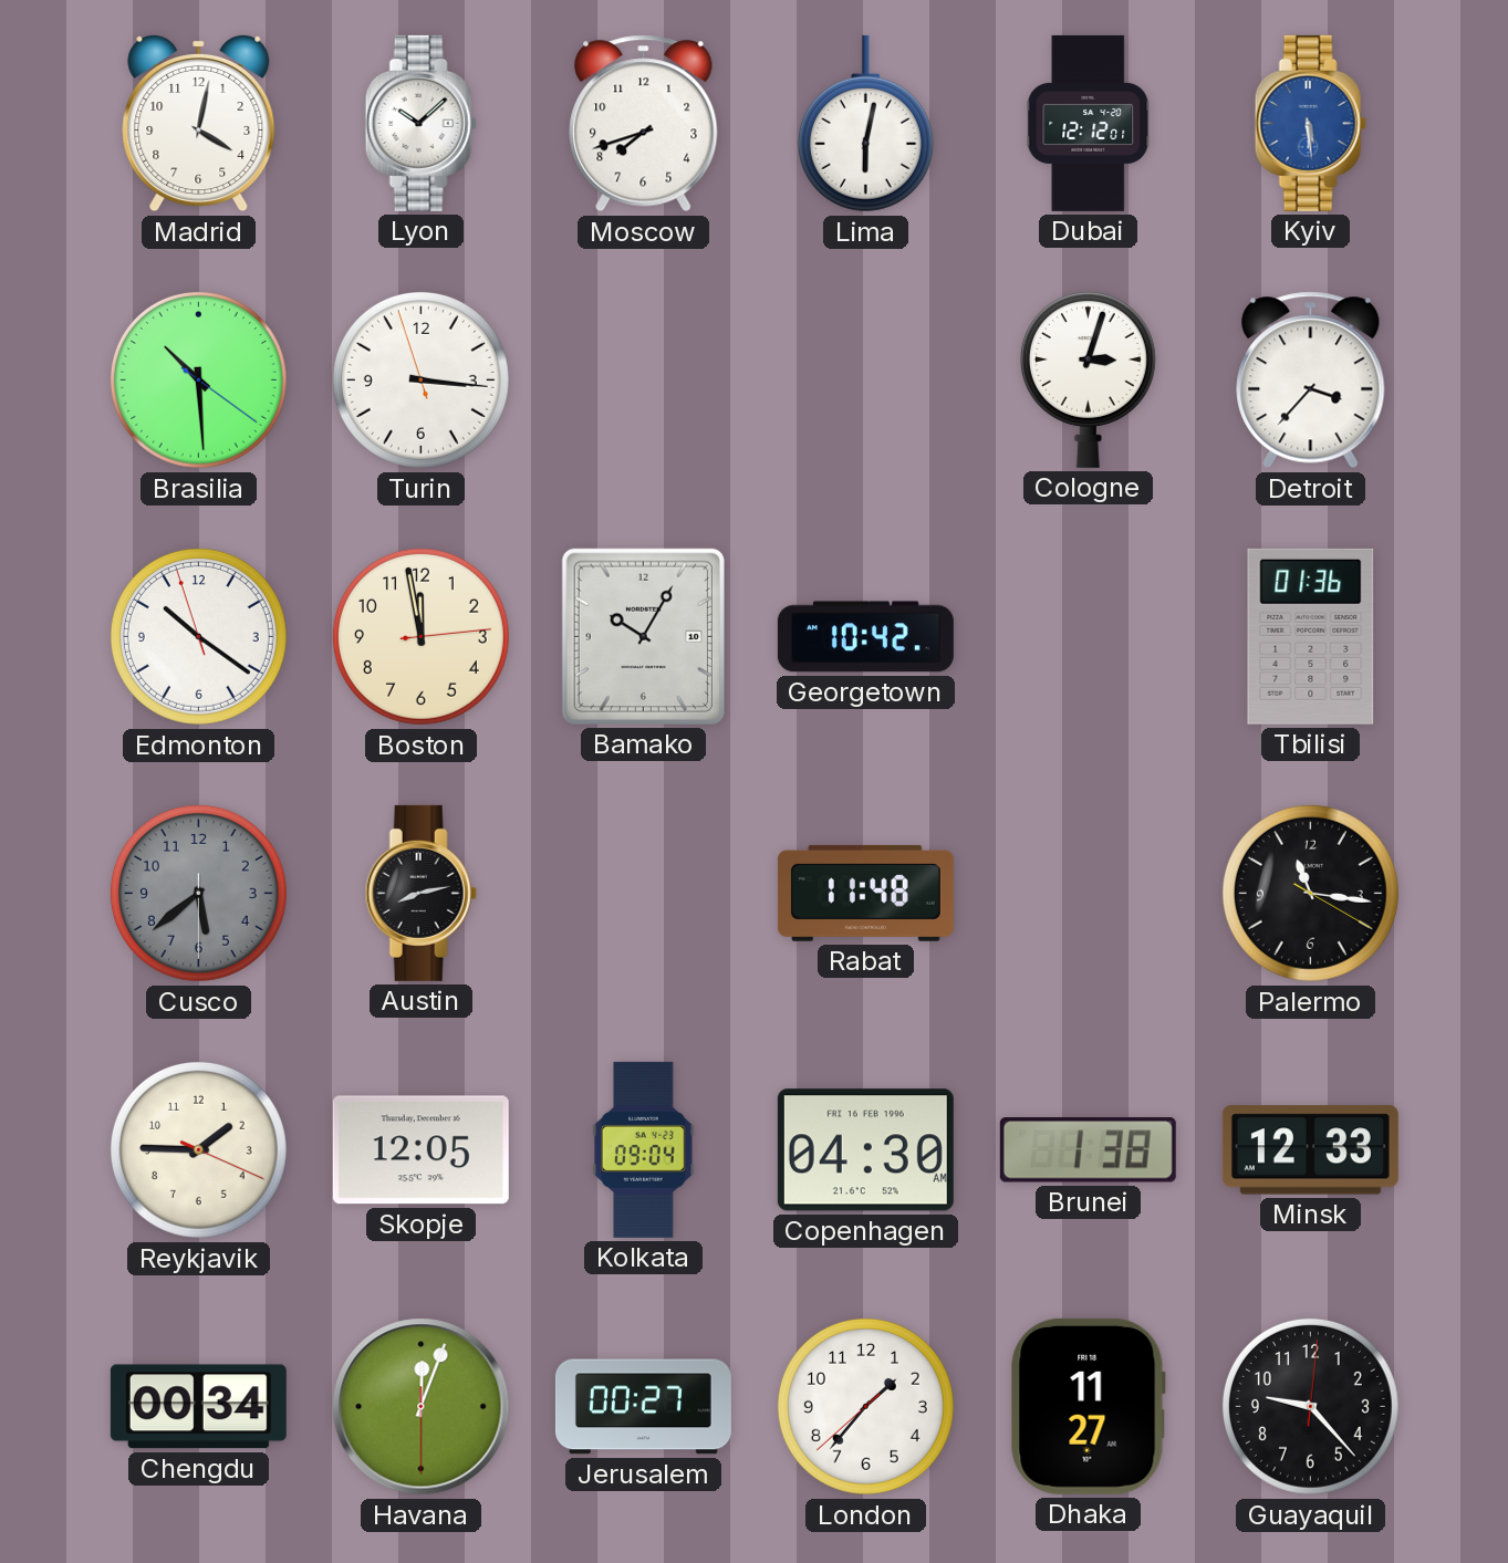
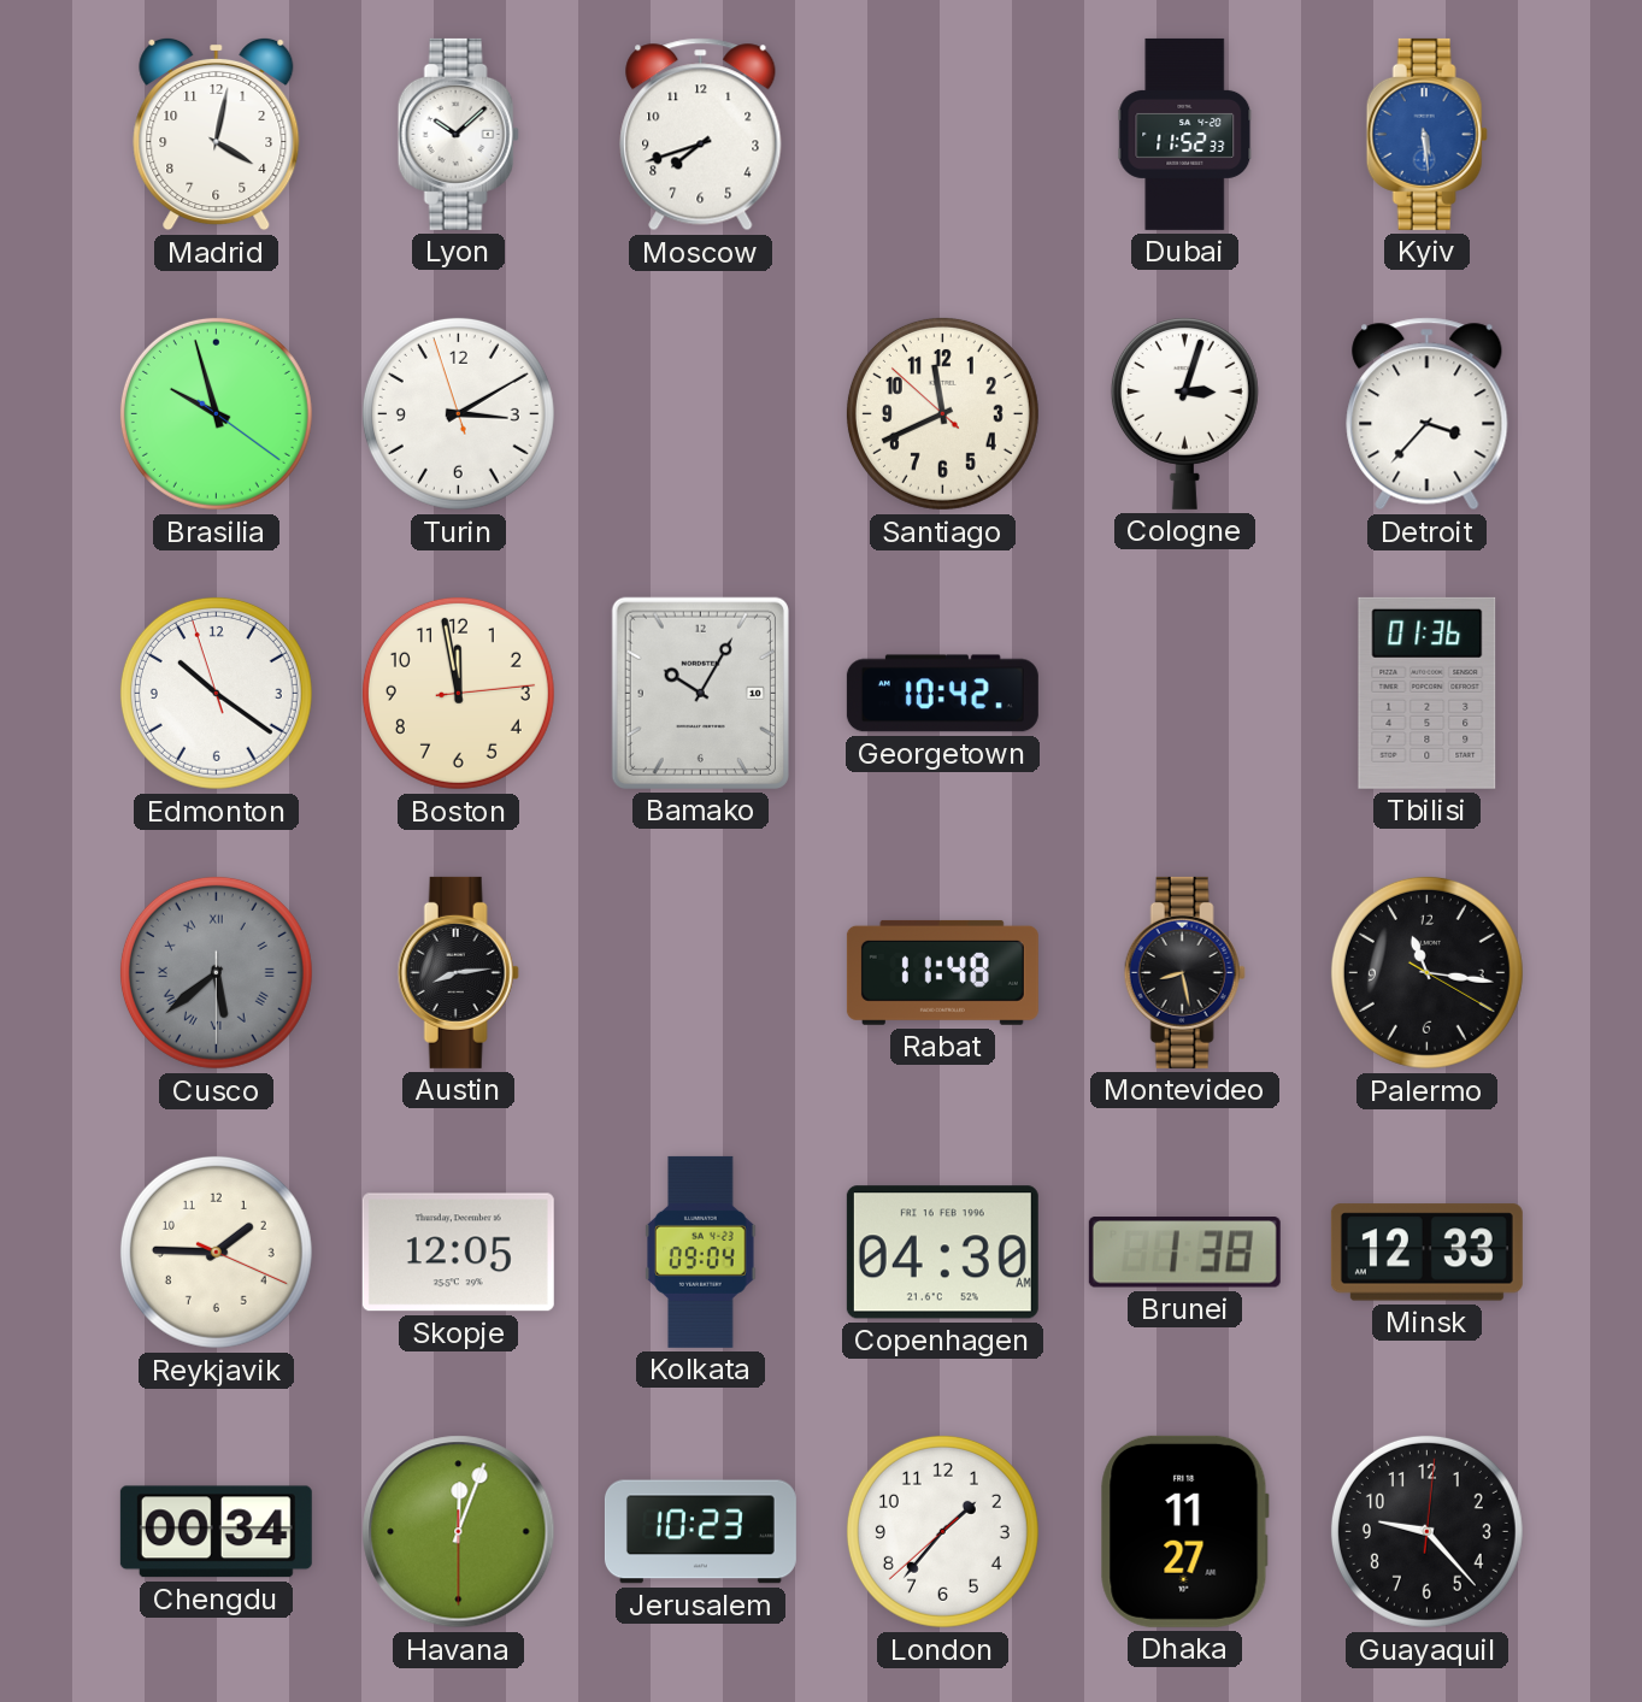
Lima: 6:02 -> none (865, 124)
Dubai: 12:12 -> 11:52 (1185, 134)
Brasilia: 10:29 -> 9:57 (216, 413)
Turin: 3:15 -> 3:09 (458, 413)
Santiago: none -> 11:40 (942, 413)
Cusco numerals: Arabic -> Roman (216, 972)
Austin: 8:13 -> 8:14 (458, 972)
Montevideo: none -> 8:28 (1184, 972)
Jerusalem: 00:27 -> 10:23 (700, 1532)
